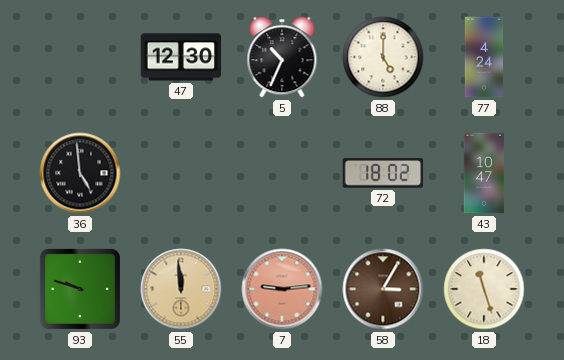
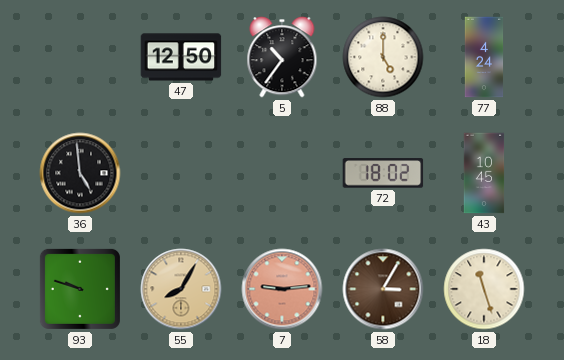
47: 12:30 -> 12:50 (181, 57)
5: 10:34 -> 10:36 (282, 57)
43: 10:47 -> 10:45 (484, 173)
55: 11:59 -> 8:05 (181, 289)
